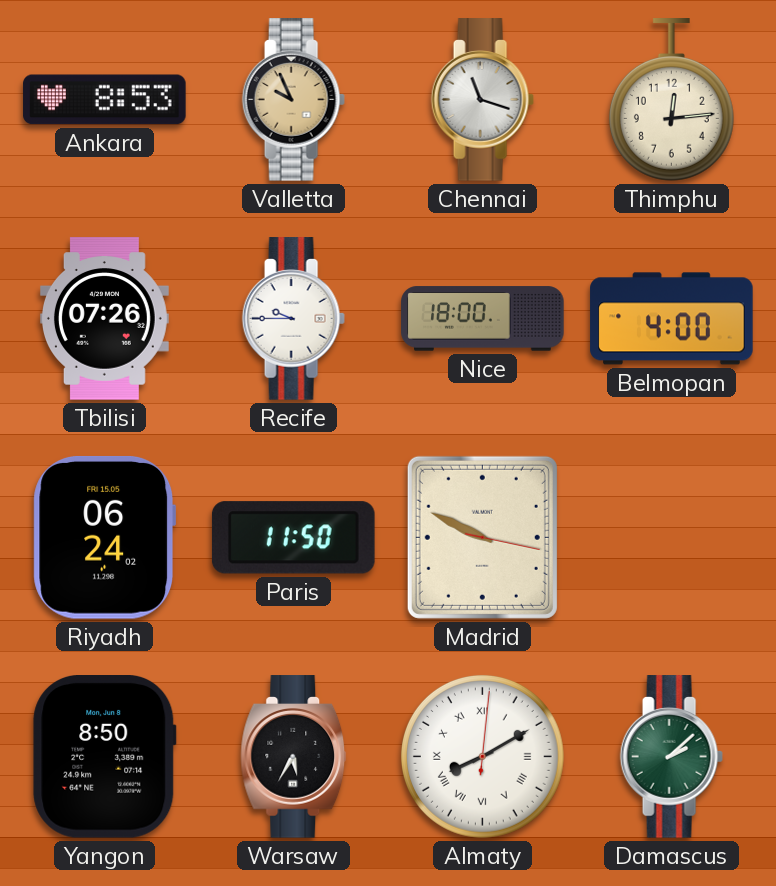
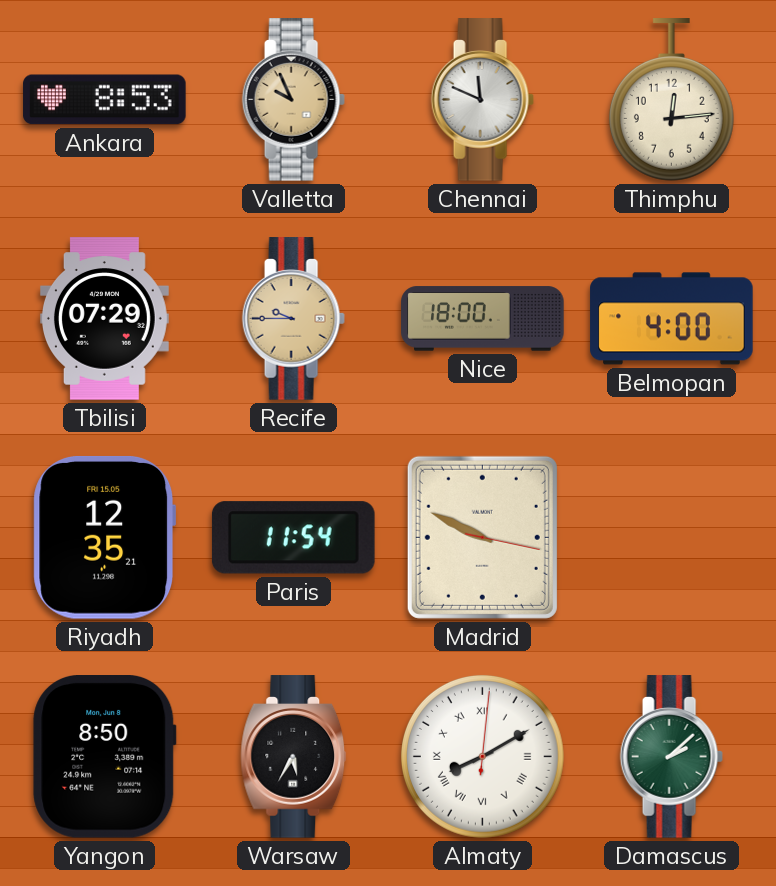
Chennai: 11:18 -> 11:49 (482, 100)
Tbilisi: 07:26 -> 07:29 (104, 319)
Recife dial: white -> champagne (293, 319)
Riyadh: 06:24 -> 12:35 (105, 537)
Paris: 11:50 -> 11:54 (293, 538)
